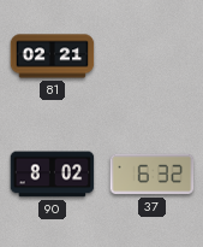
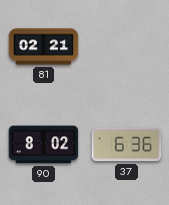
37: 6:32 -> 6:36 (127, 145)
